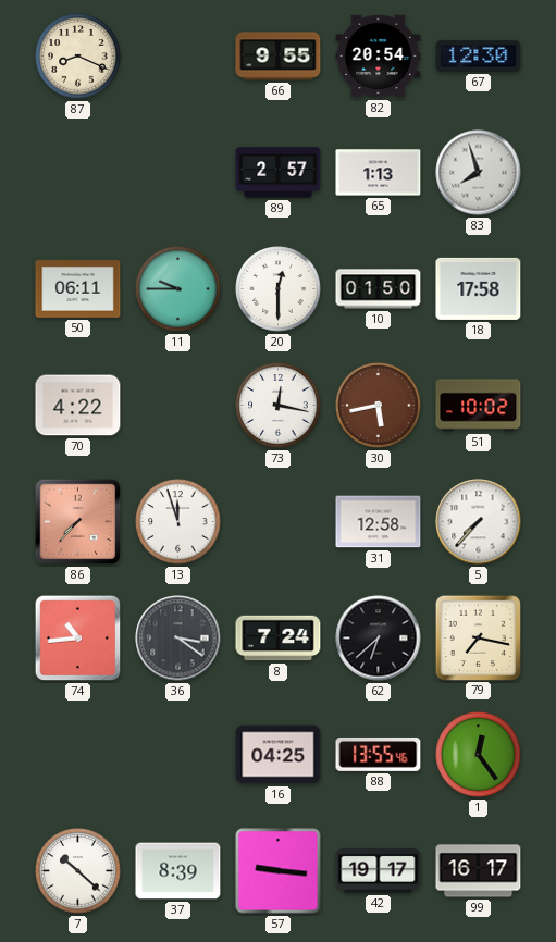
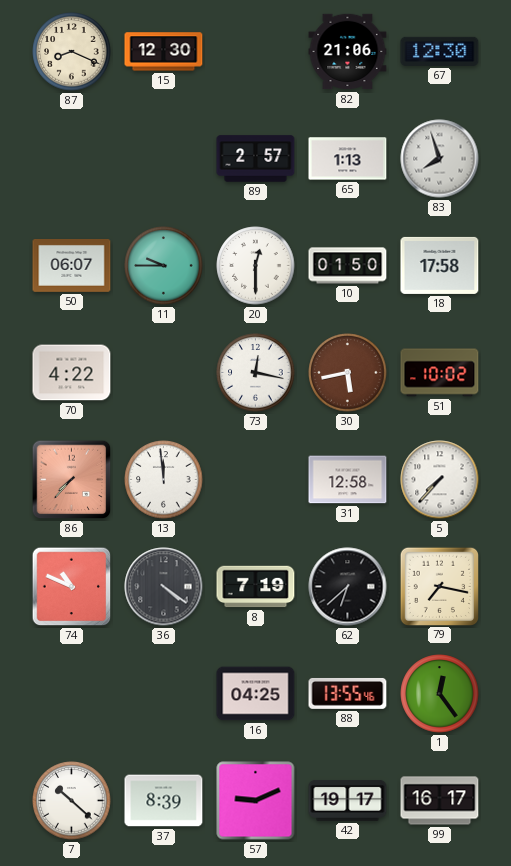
15: none -> 12:30 (164, 52)
66: 9:55 -> none (279, 57)
82: 20:54 -> 21:06 (348, 52)
50: 06:11 -> 06:07 (72, 266)
13: 11:57 -> 11:59 (164, 480)
74: 10:44 -> 10:49 (72, 587)
36: 3:21 -> 4:21 (164, 587)
8: 7:24 -> 7:19 (256, 587)
57: 9:16 -> 9:11 (256, 801)
